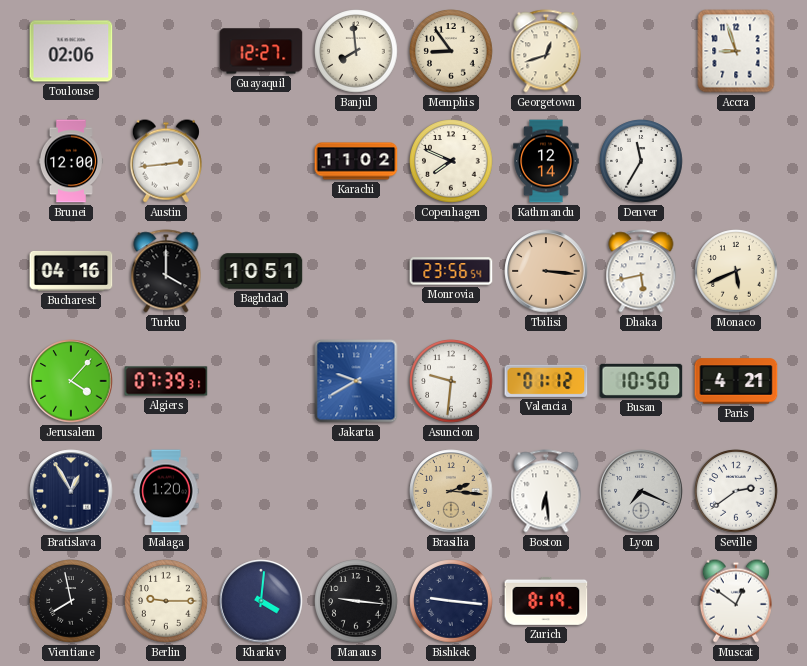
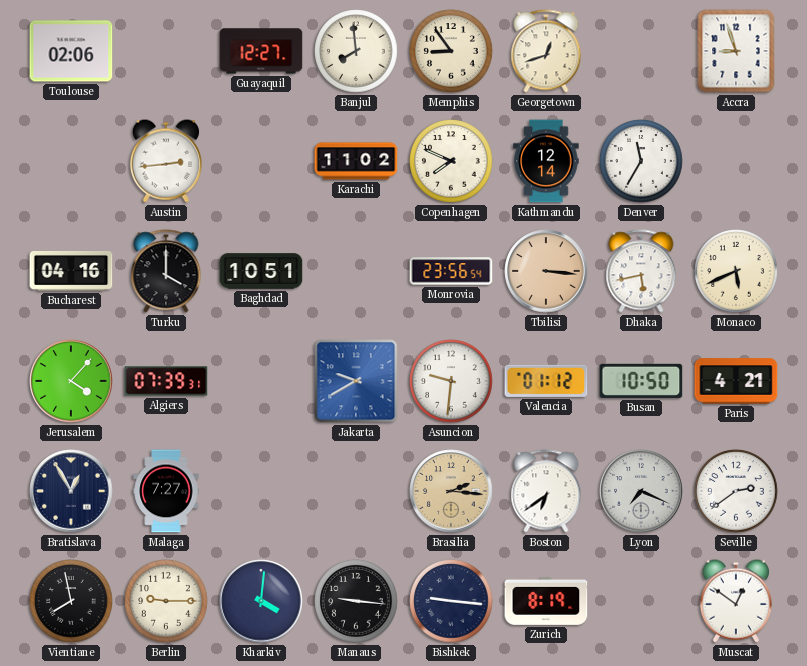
Brunei: 12:00 -> none (71, 161)
Malaga: 1:20 -> 7:27 (166, 491)
Boston: 6:29 -> 6:39 (546, 491)
